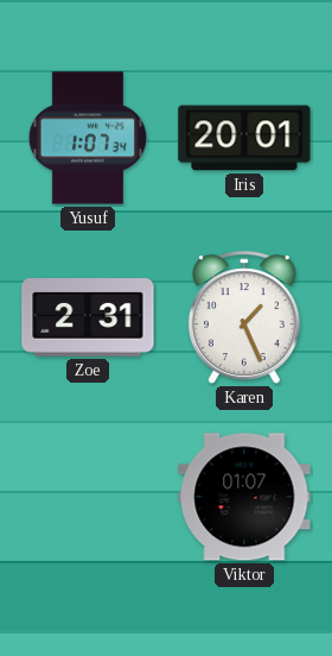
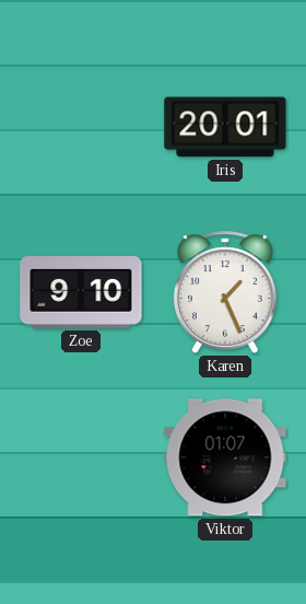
Yusuf: 1:07 -> none (88, 138)
Zoe: 2:31 -> 9:10 (81, 293)
